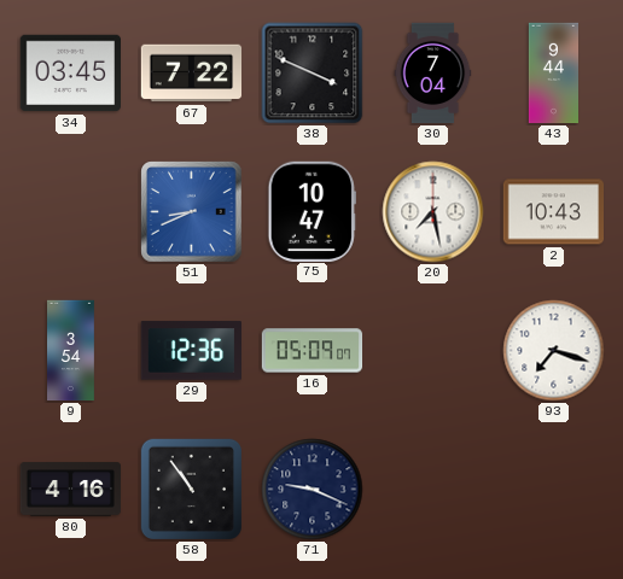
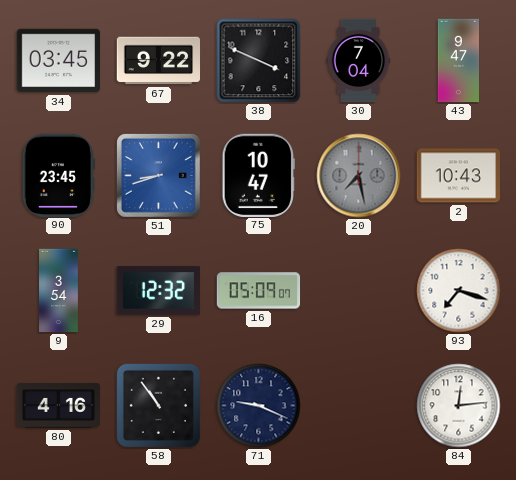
67: 7:22 -> 9:22 (159, 61)
43: 9:44 -> 9:47 (458, 61)
90: none -> 23:45 (58, 175)
51: 8:41 -> 8:42 (159, 176)
20 dial: white -> grey (359, 176)
29: 12:36 -> 12:32 (158, 291)
84: none -> 12:14 (459, 406)
